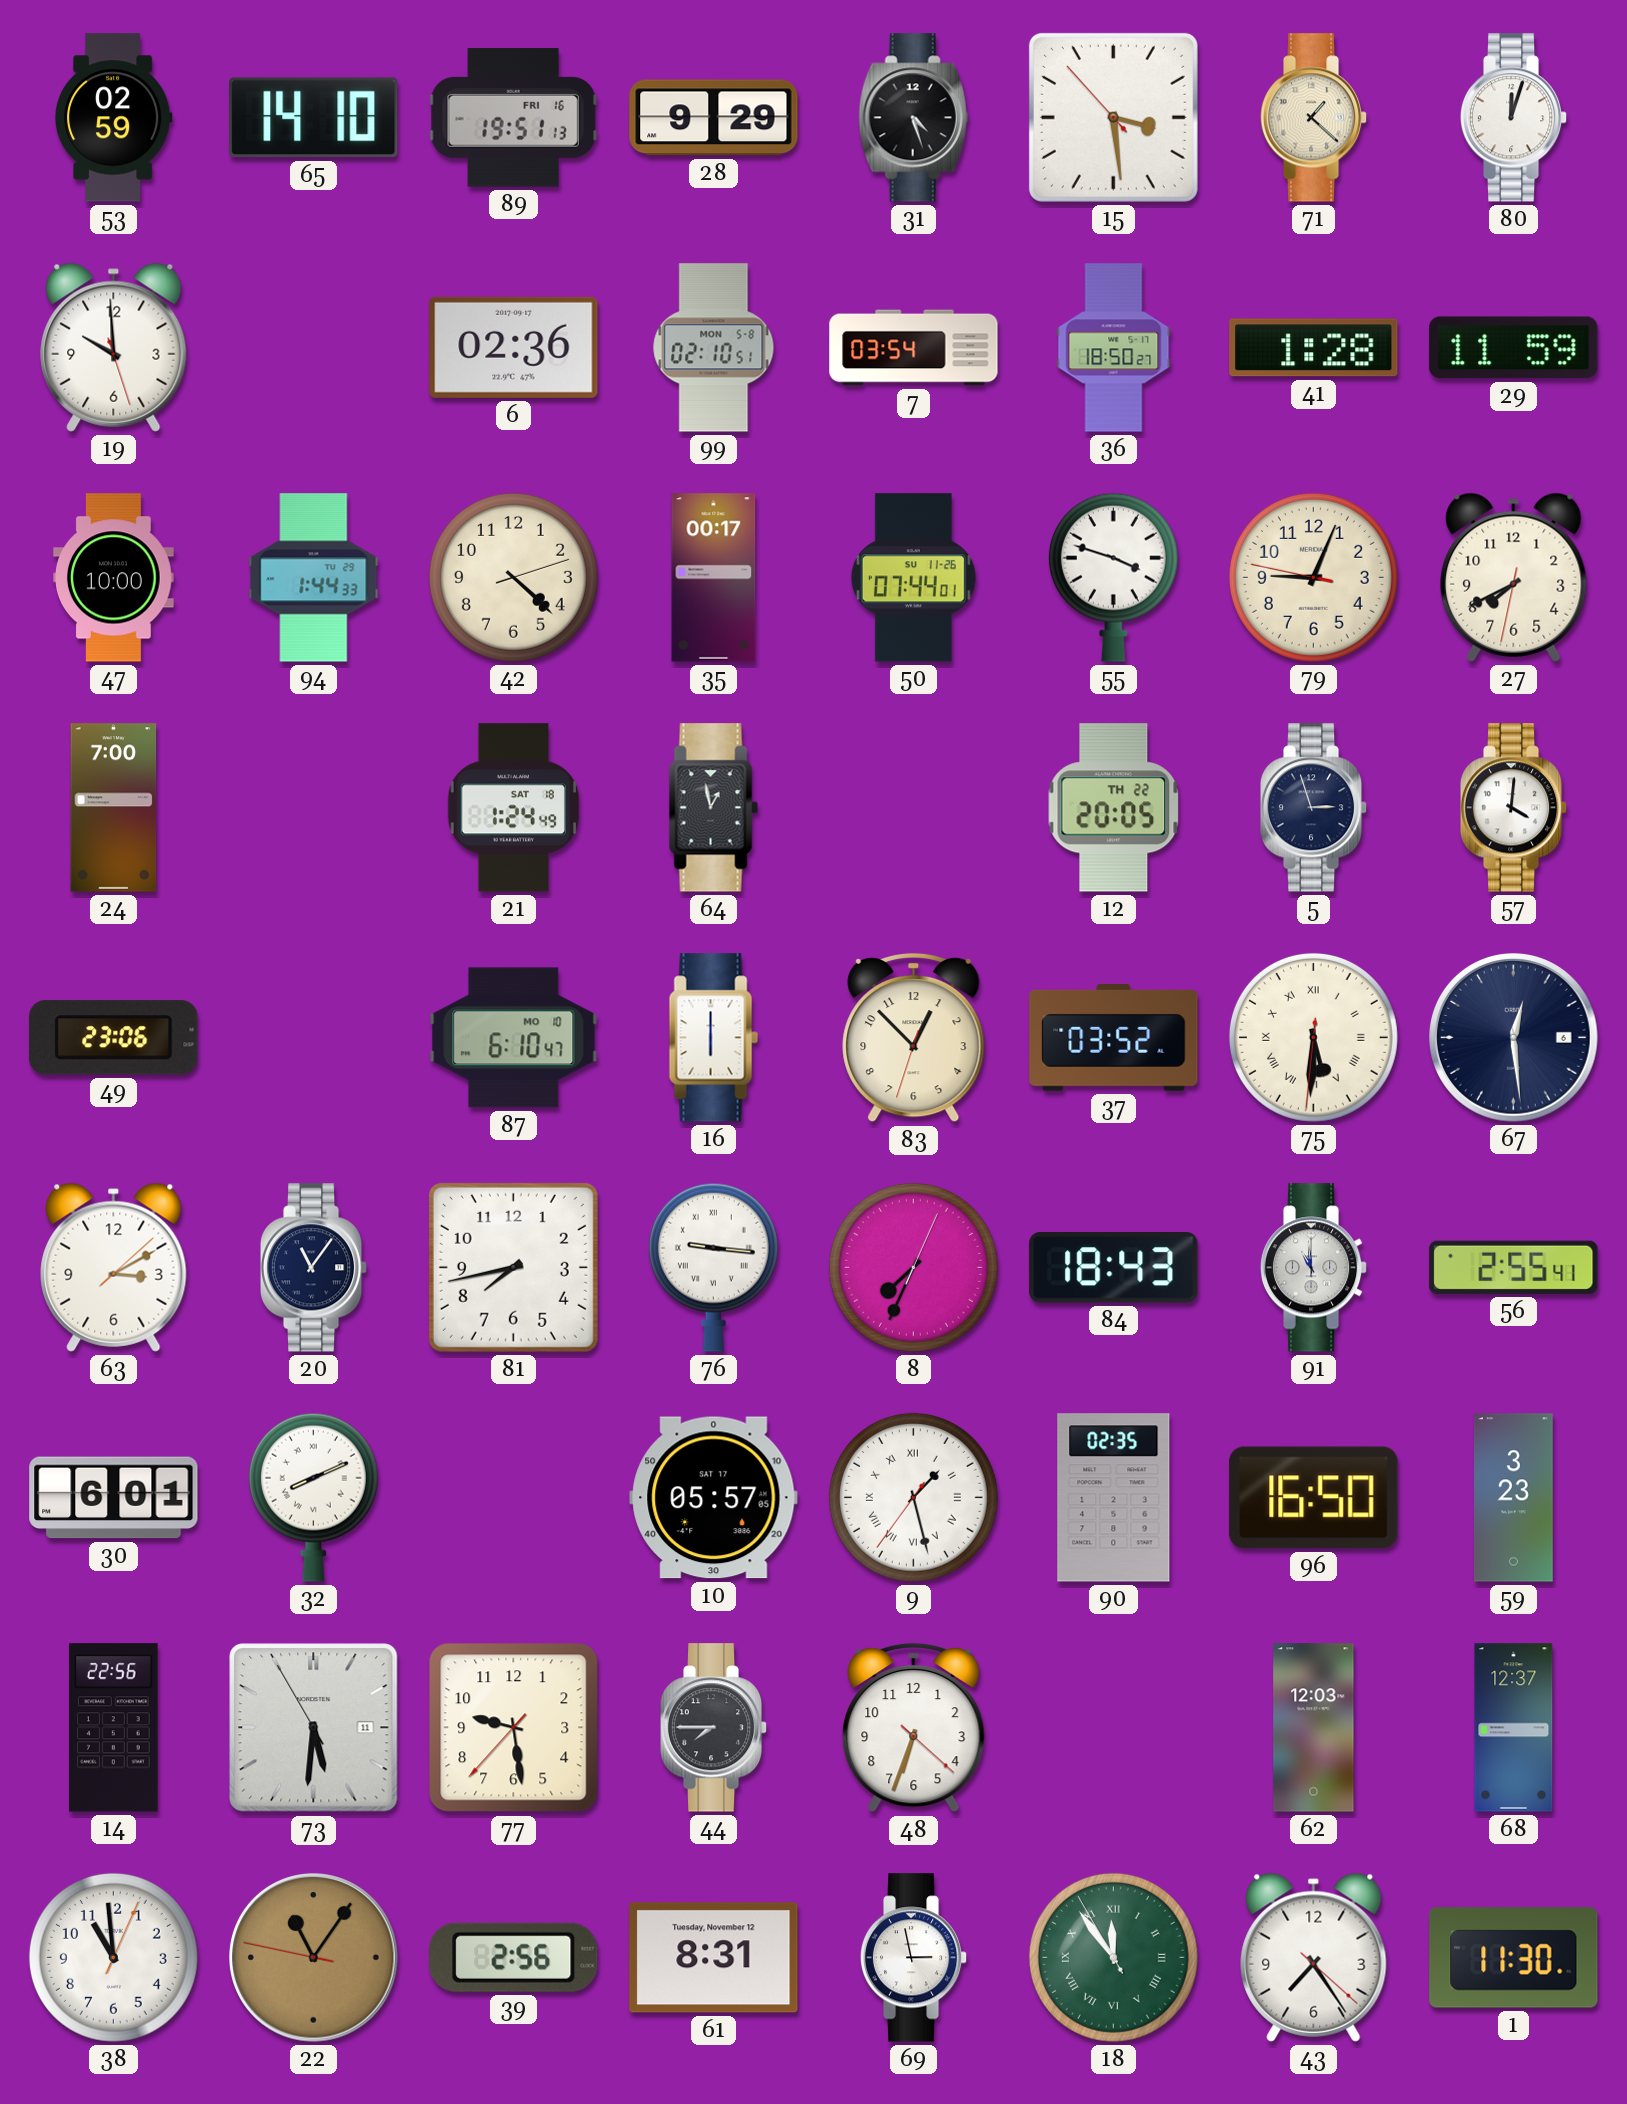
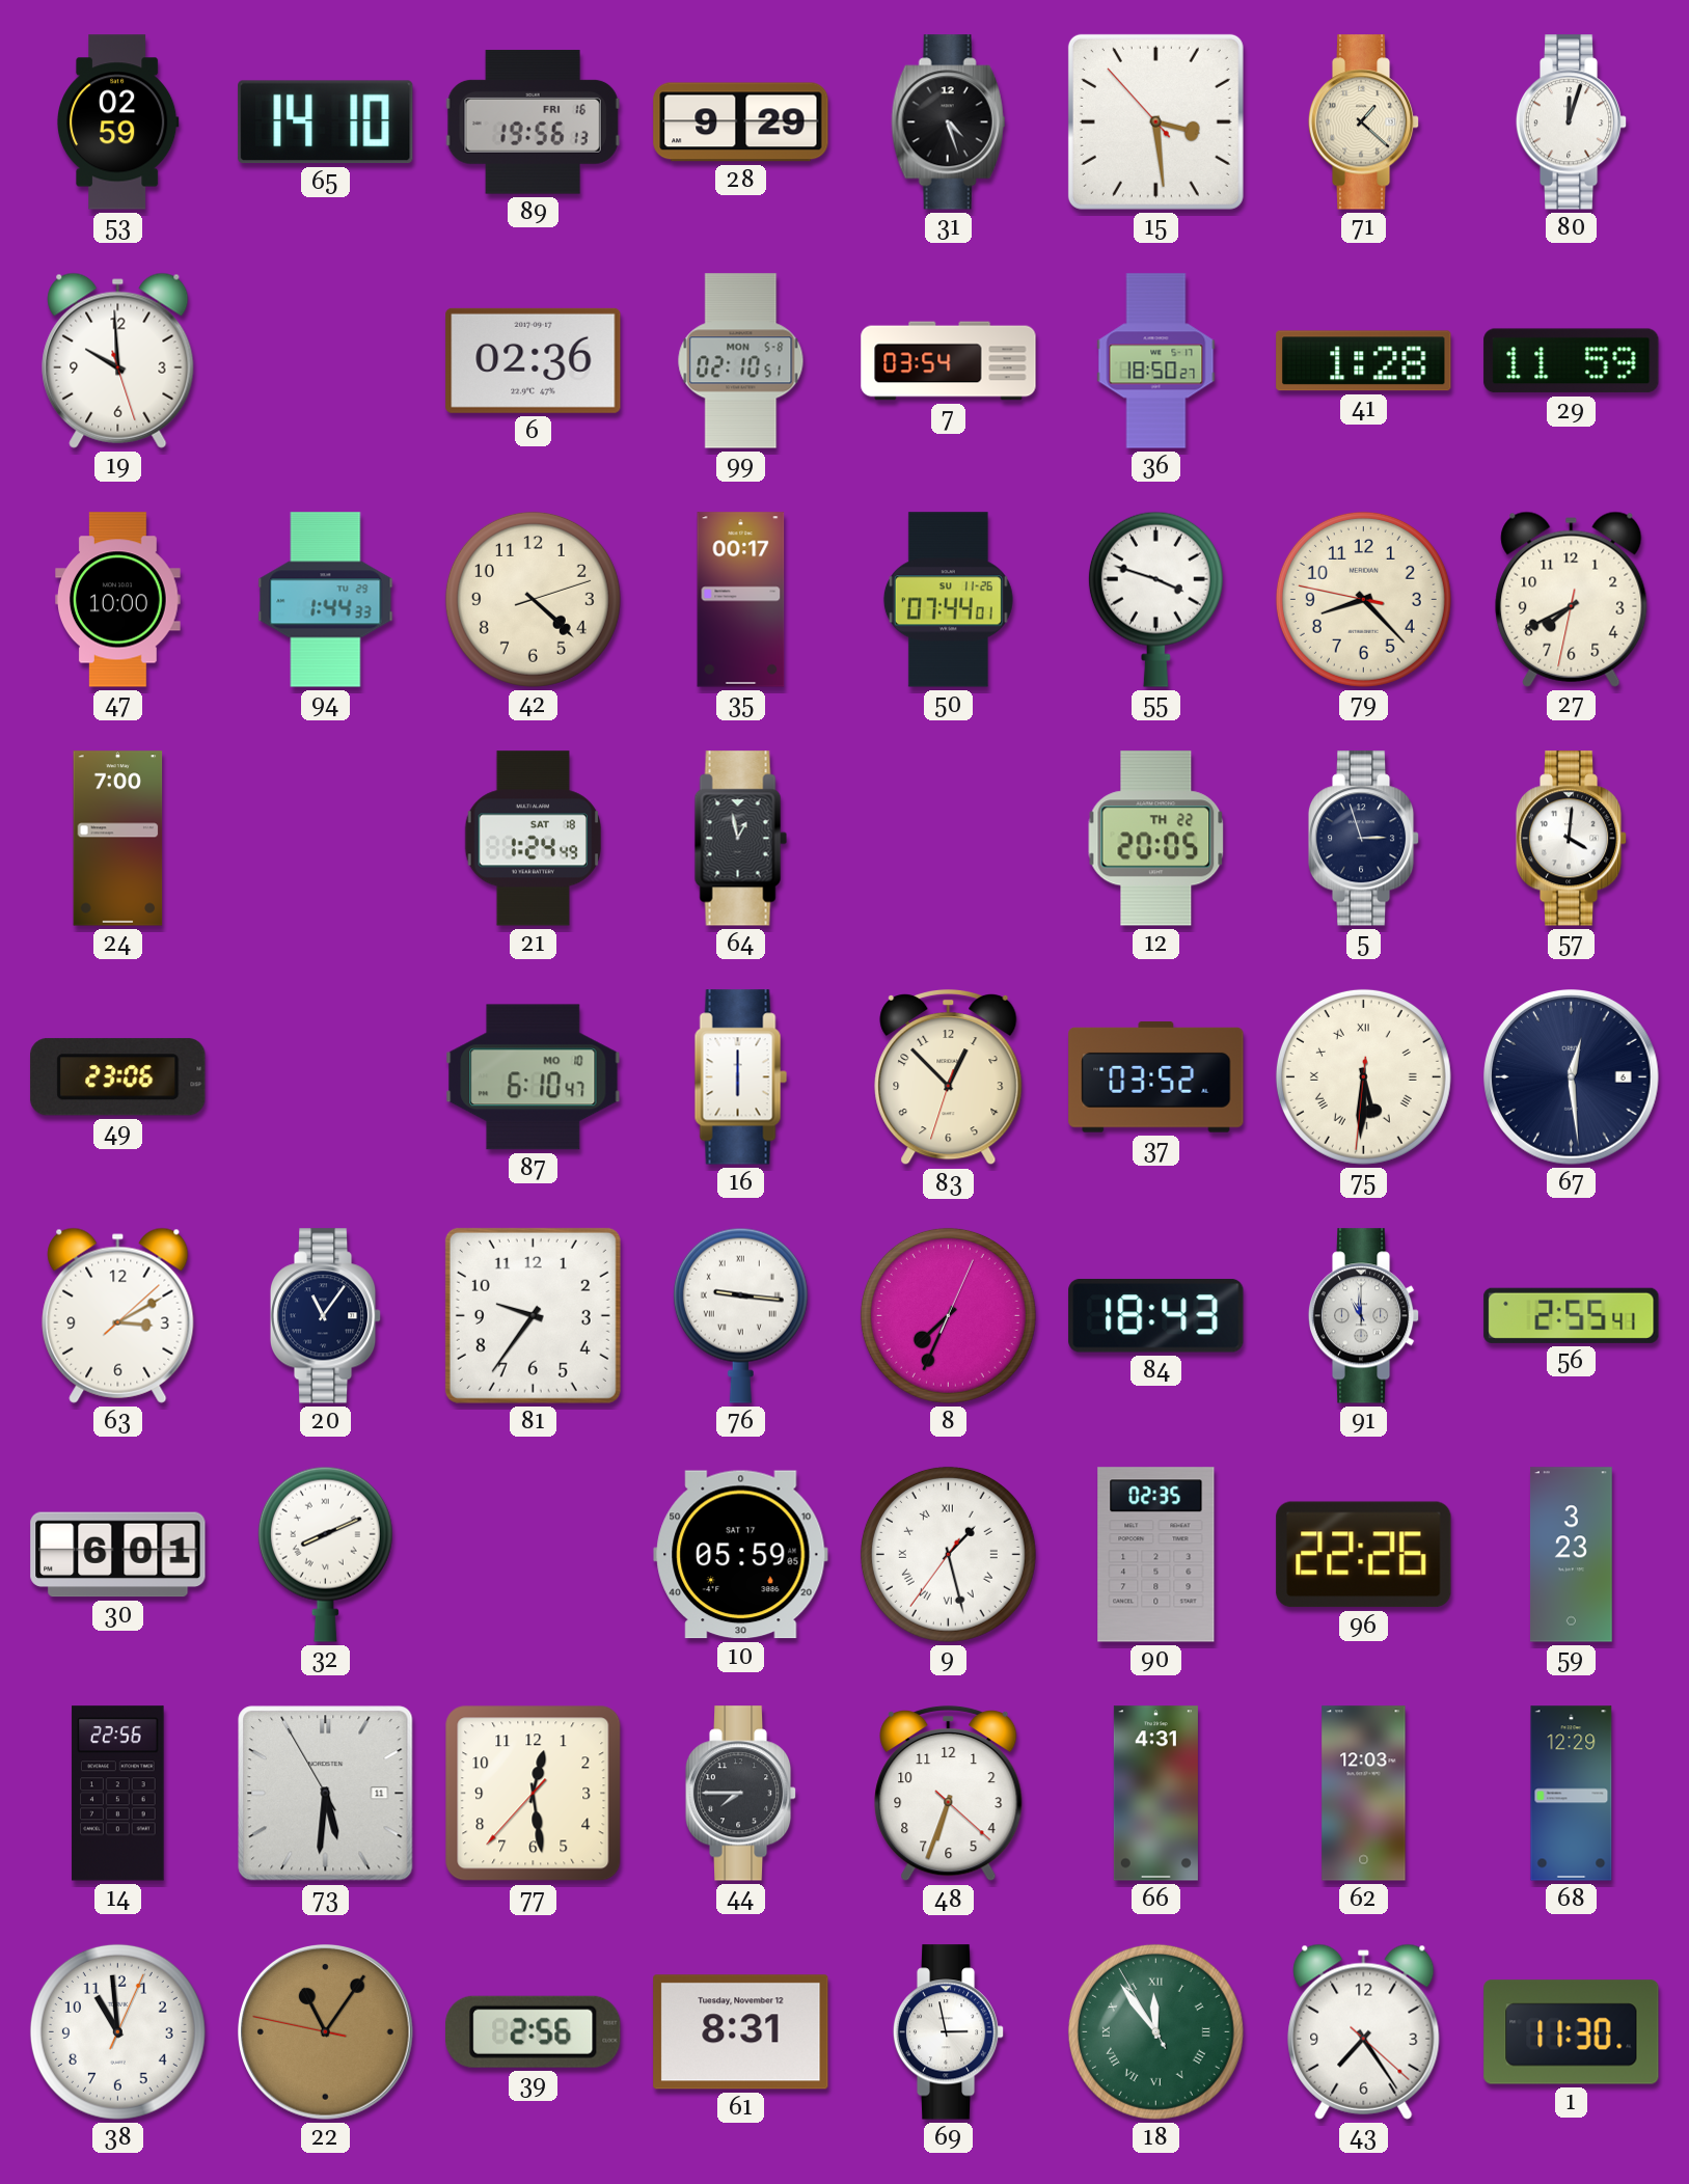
89: 19:51 -> 19:56 (533, 122)
79: 9:03 -> 8:22 (1363, 599)
81: 7:43 -> 9:36 (533, 1315)
10: 05:57 -> 05:59 (741, 1555)
96: 16:50 -> 22:26 (1364, 1555)
77: 9:28 -> 12:28 (534, 1794)
66: none -> 4:31 (1155, 1794)
68: 12:37 -> 12:29 (1572, 1794)
